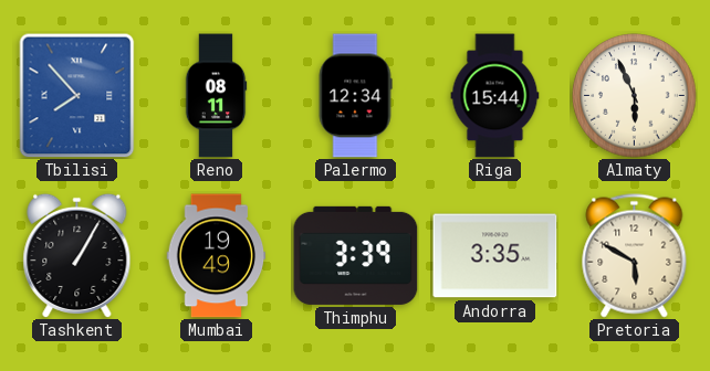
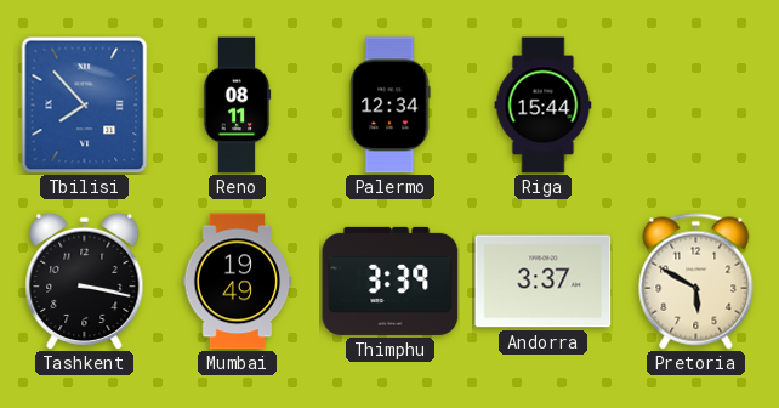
Almaty: 5:56 -> none (635, 96)
Tashkent: 1:05 -> 3:17 (85, 280)
Andorra: 3:35 -> 3:37 (544, 282)
